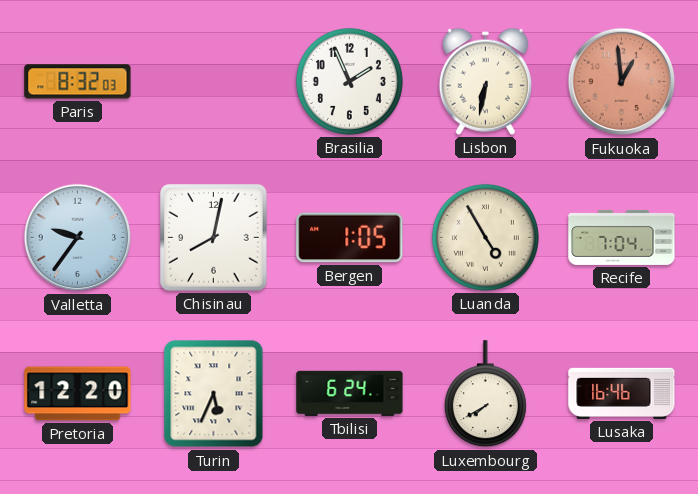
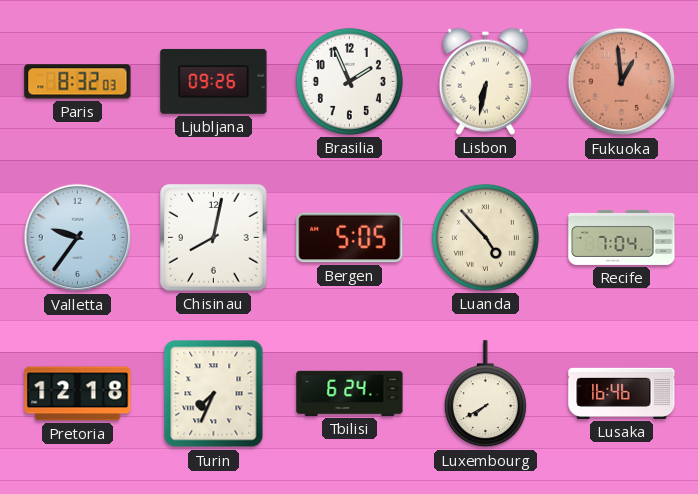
Ljubljana: none -> 09:26 (214, 81)
Bergen: 1:05 -> 5:05 (350, 238)
Luanda: 4:55 -> 4:53 (485, 237)
Pretoria: 12:20 -> 12:18 (78, 394)
Turin: 5:34 -> 7:34 (214, 394)
